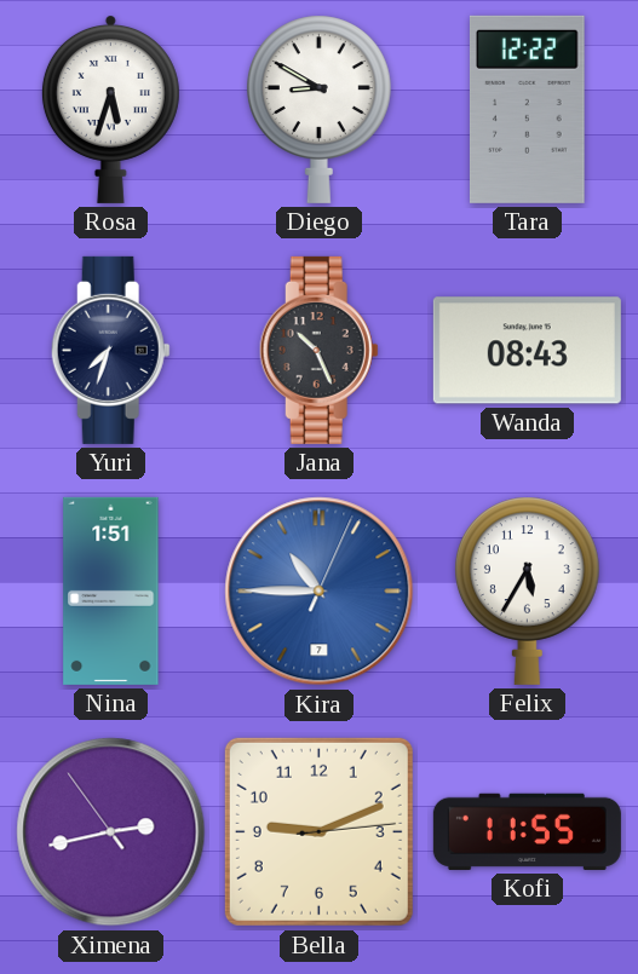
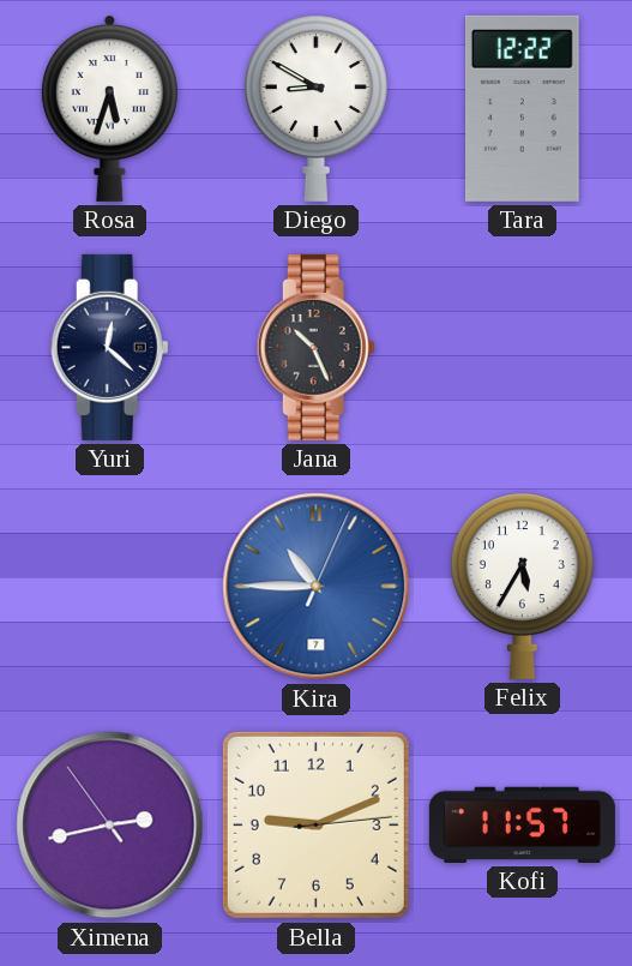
Yuri: 7:33 -> 12:22 (109, 347)
Wanda: 08:43 -> none (527, 351)
Nina: 1:51 -> none (111, 590)
Kofi: 11:55 -> 11:57 (522, 824)
